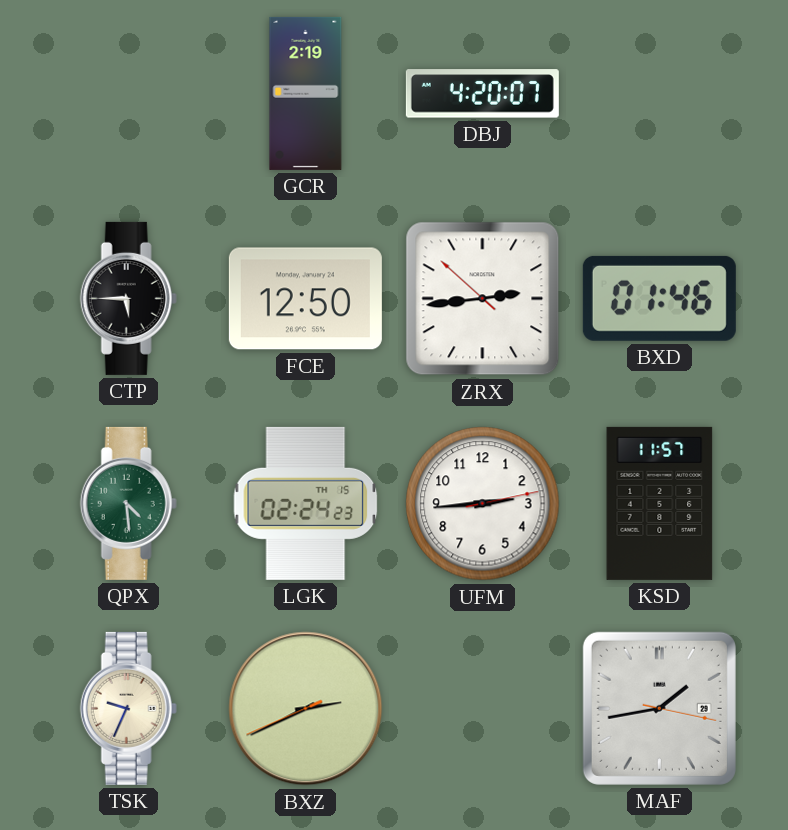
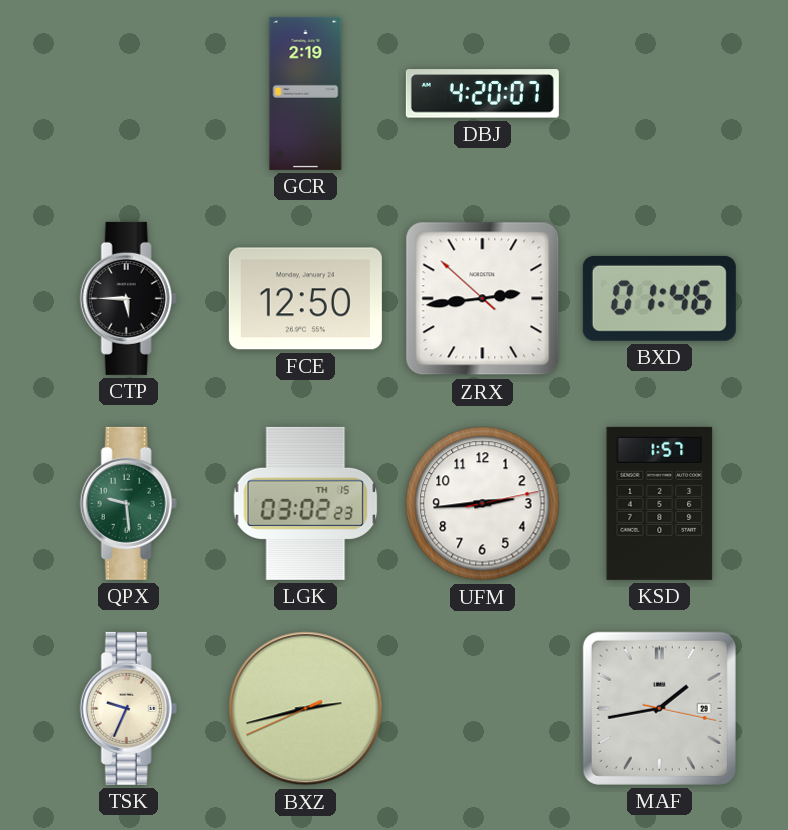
QPX: 4:29 -> 9:29 (128, 503)
LGK: 02:24 -> 03:02 (306, 503)
KSD: 11:57 -> 1:57 (660, 503)
BXZ: 2:40 -> 2:42 (306, 709)
